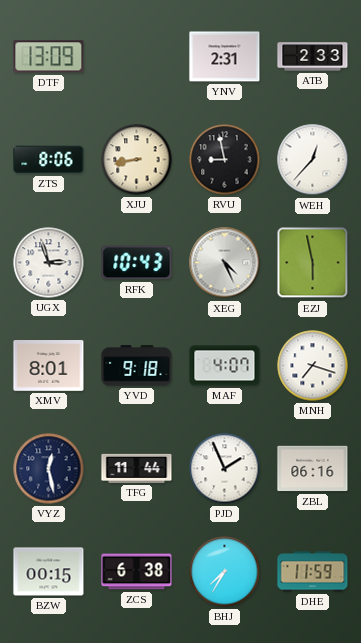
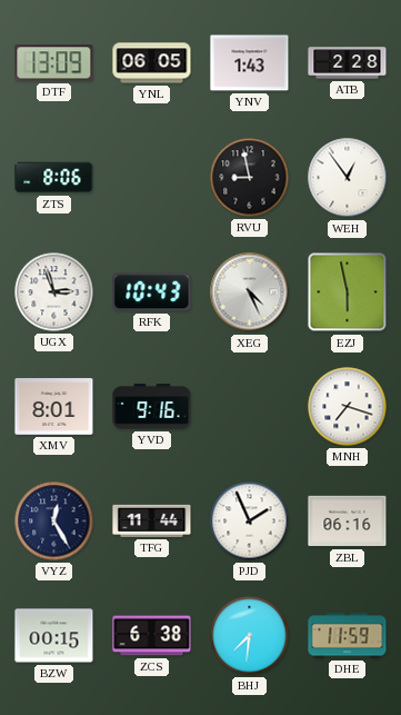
YNL: none -> 06:05 (152, 63)
YNV: 2:31 -> 1:43 (250, 63)
ATB: 2:33 -> 2:28 (348, 63)
XJU: 8:43 -> none (137, 160)
WEH: 12:37 -> 12:54 (348, 178)
YVD: 9:18 -> 9:16 (152, 407)
MAF: 4:07 -> none (225, 366)
VYZ: 12:28 -> 12:25 (54, 522)
BHJ: 7:35 -> 7:31 (250, 636)
